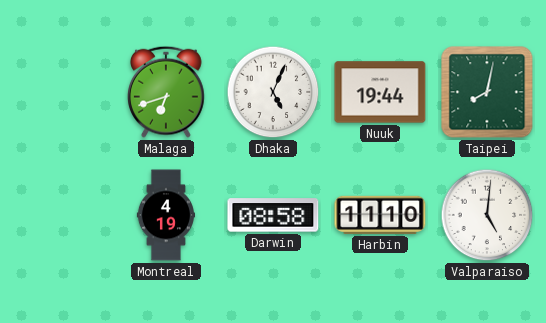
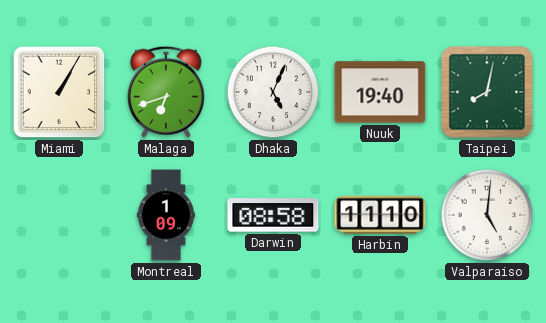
Miami: none -> 1:05 (59, 92)
Nuuk: 19:44 -> 19:40 (380, 92)
Montreal: 4:19 -> 1:09 (166, 215)
